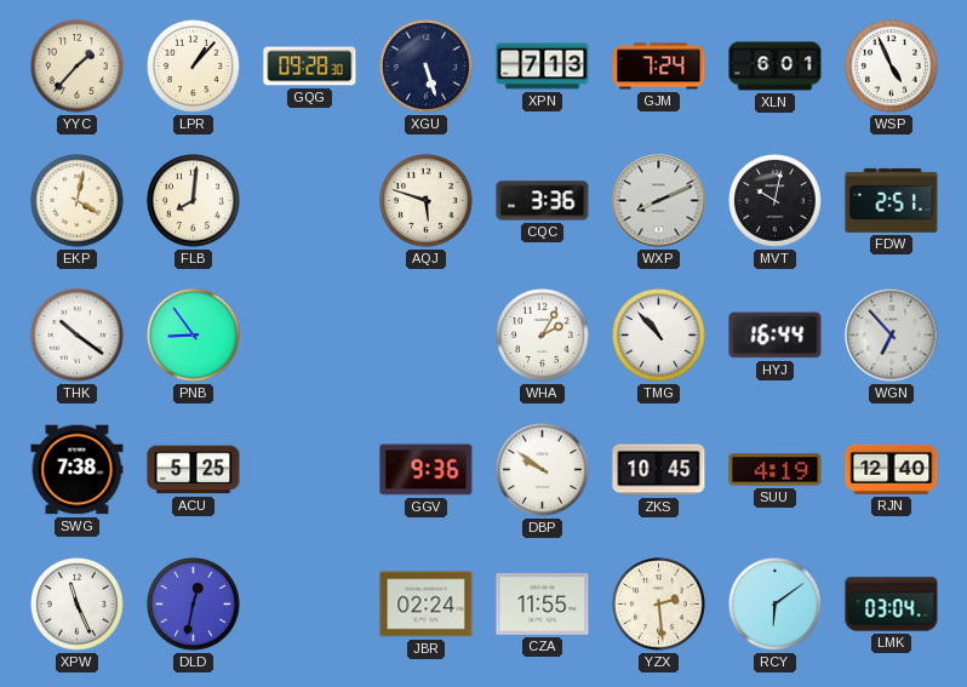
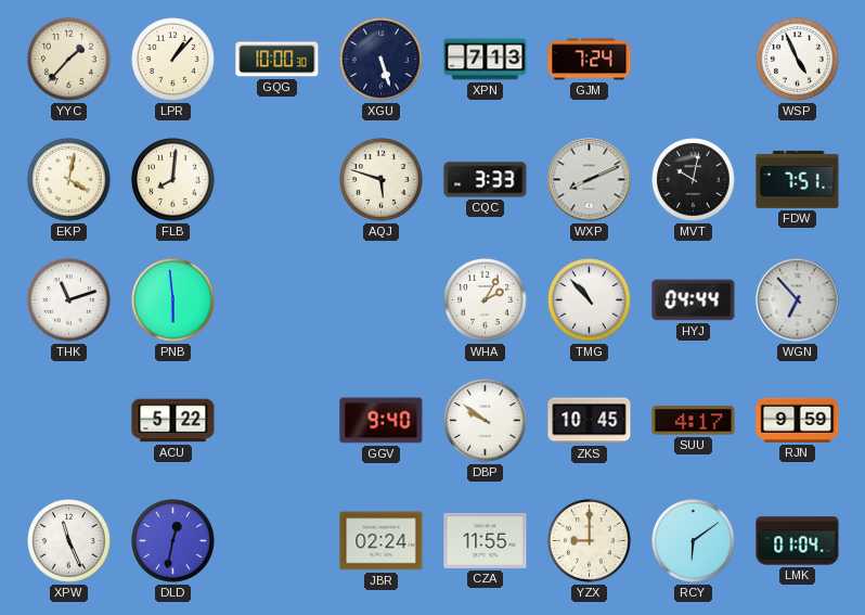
GQG: 09:28 -> 10:00 (277, 60)
XLN: 6:01 -> none (776, 67)
CQC: 3:36 -> 3:33 (486, 180)
FDW: 2:51 -> 7:51 (798, 179)
THK: 10:21 -> 11:12 (69, 300)
PNB: 8:54 -> 5:59 (173, 300)
HYJ: 16:44 -> 04:44 (694, 300)
SWG: 7:38 -> none (78, 470)
ACU: 5:25 -> 5:22 (173, 421)
GGV: 9:36 -> 9:40 (382, 421)
SUU: 4:19 -> 4:17 (694, 421)
RJN: 12:40 -> 9:59 (798, 420)
YZX: 2:29 -> 9:00 (590, 541)
LMK: 03:04 -> 01:04 (798, 541)
